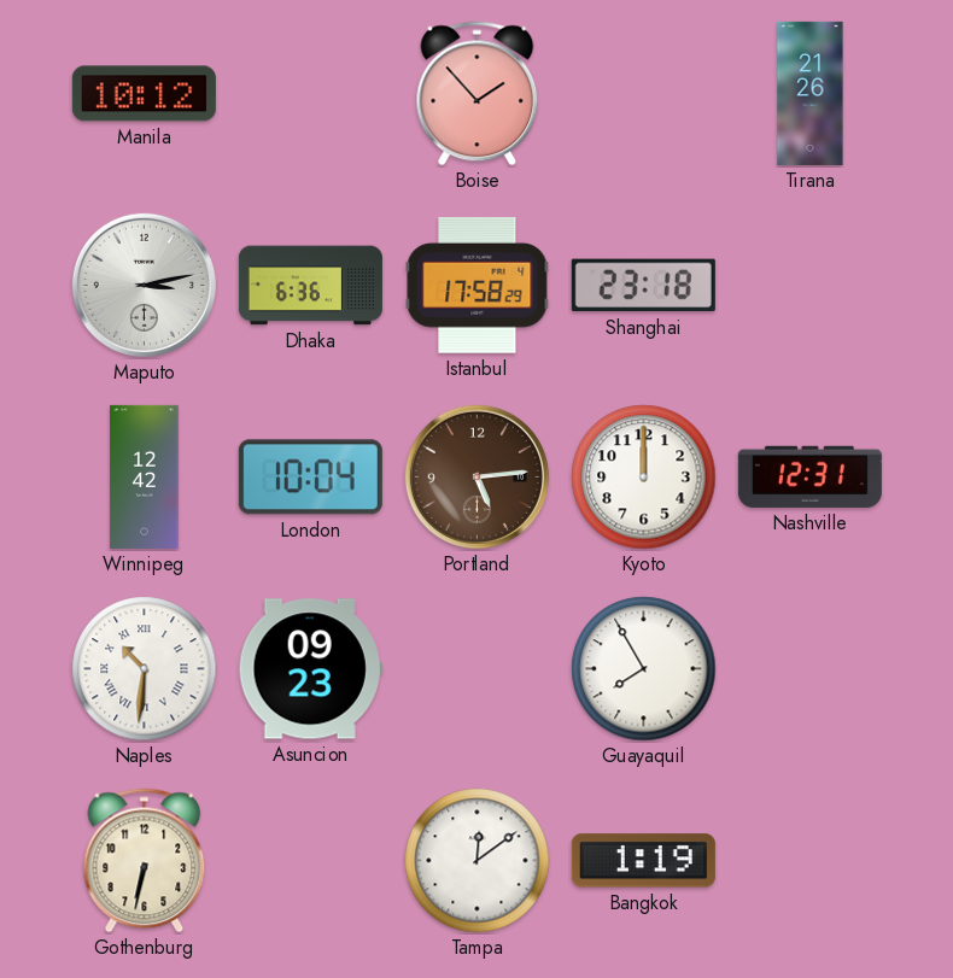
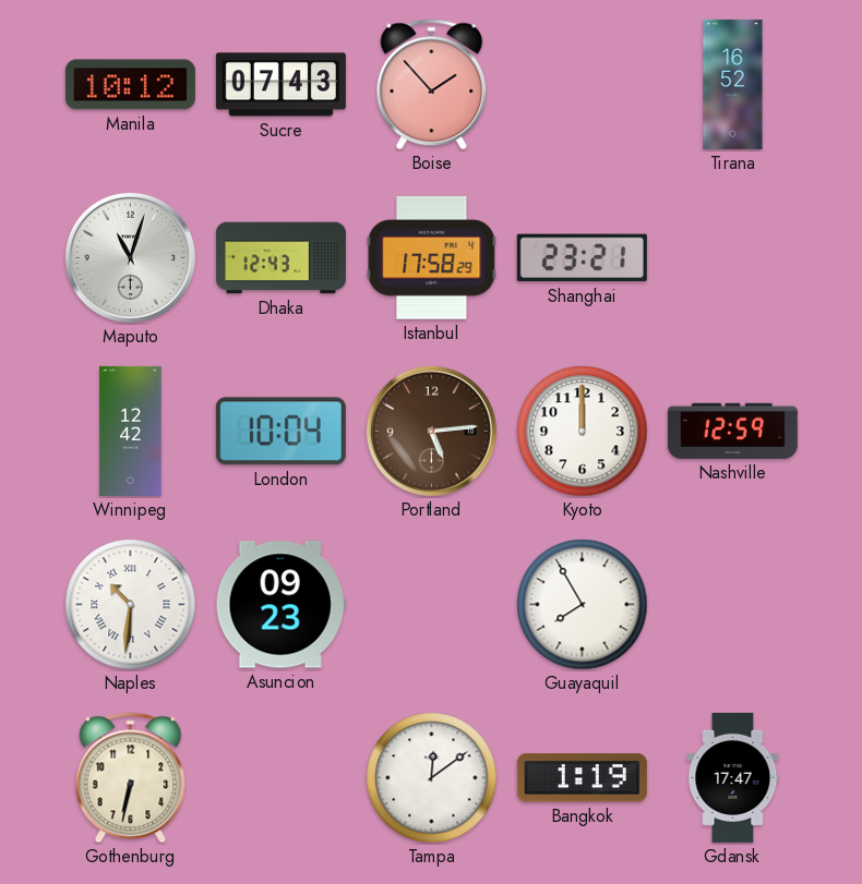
Sucre: none -> 07:43 (280, 85)
Tirana: 21:26 -> 16:52 (733, 84)
Maputo: 3:13 -> 11:03 (130, 257)
Dhaka: 6:36 -> 12:43 (280, 258)
Shanghai: 23:18 -> 23:21 (582, 258)
Nashville: 12:31 -> 12:59 (732, 431)
Gdansk: none -> 17:47 (733, 777)
